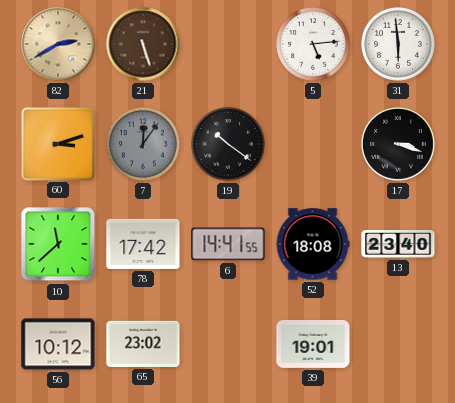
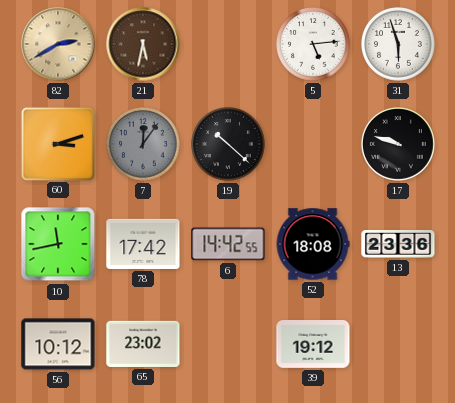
21: 5:27 -> 5:32 (143, 44)
31: 5:59 -> 5:57 (398, 44)
19: 10:21 -> 10:22 (228, 144)
17: 3:18 -> 9:48 (398, 144)
10: 11:38 -> 11:43 (58, 244)
6: 14:41 -> 14:42 (228, 244)
13: 23:40 -> 23:36 (398, 245)
39: 19:01 -> 19:12 (313, 345)
